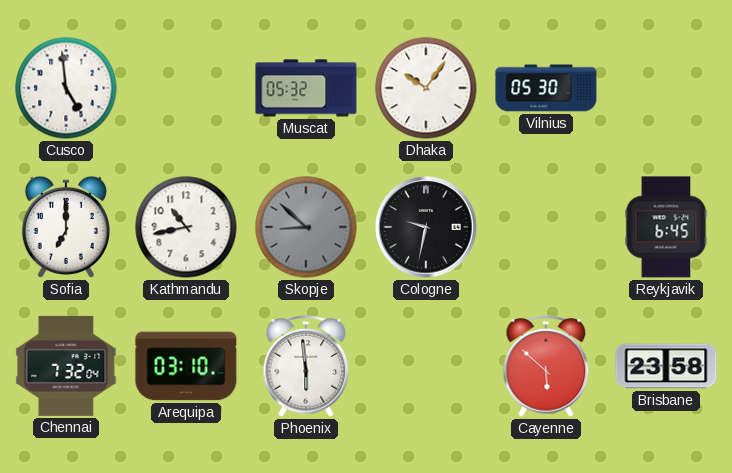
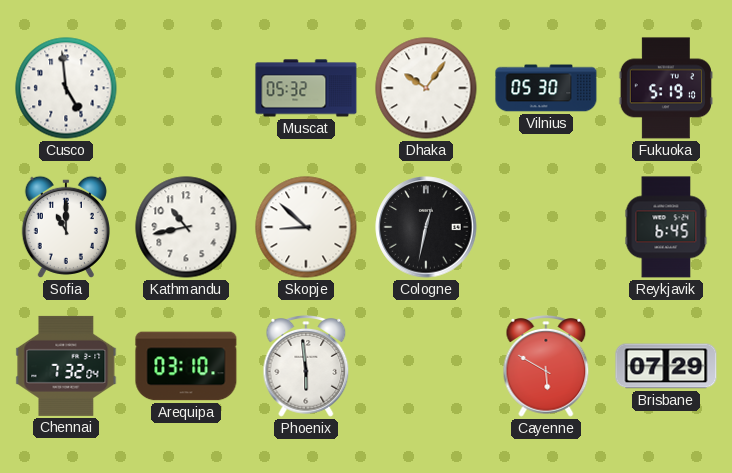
Fukuoka: none -> 5:19 (666, 88)
Sofia: 7:00 -> 11:00 (66, 227)
Skopje dial: grey -> white (306, 227)
Cologne: 9:32 -> 12:32 (426, 227)
Cayenne: 5:52 -> 5:50 (546, 367)
Brisbane: 23:58 -> 07:29 (666, 366)
